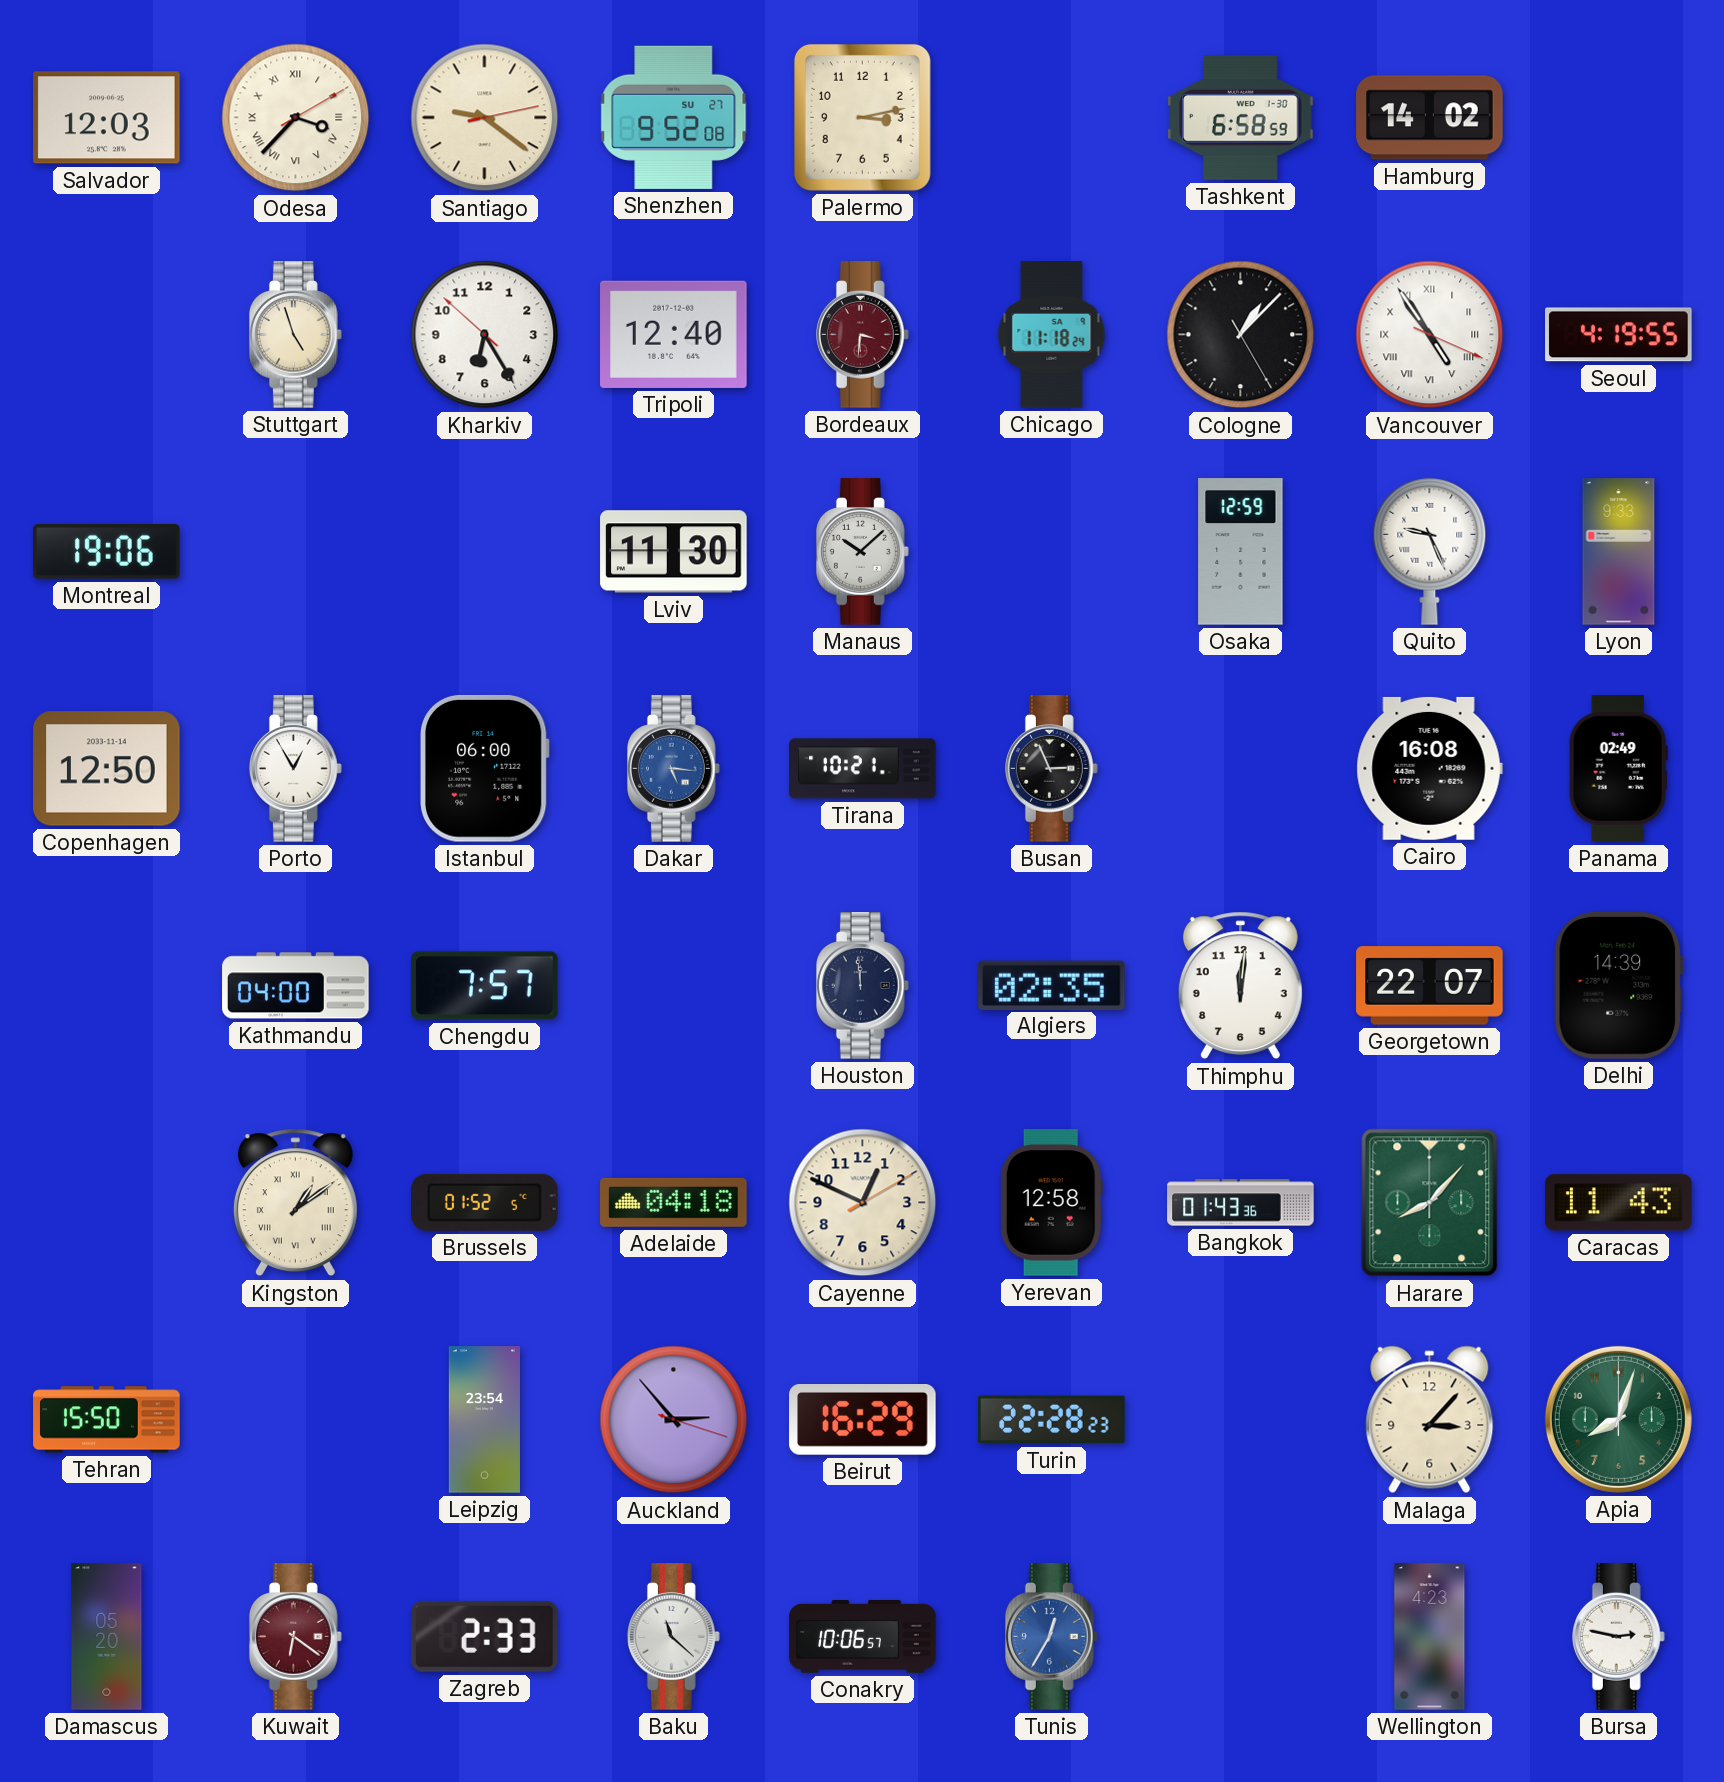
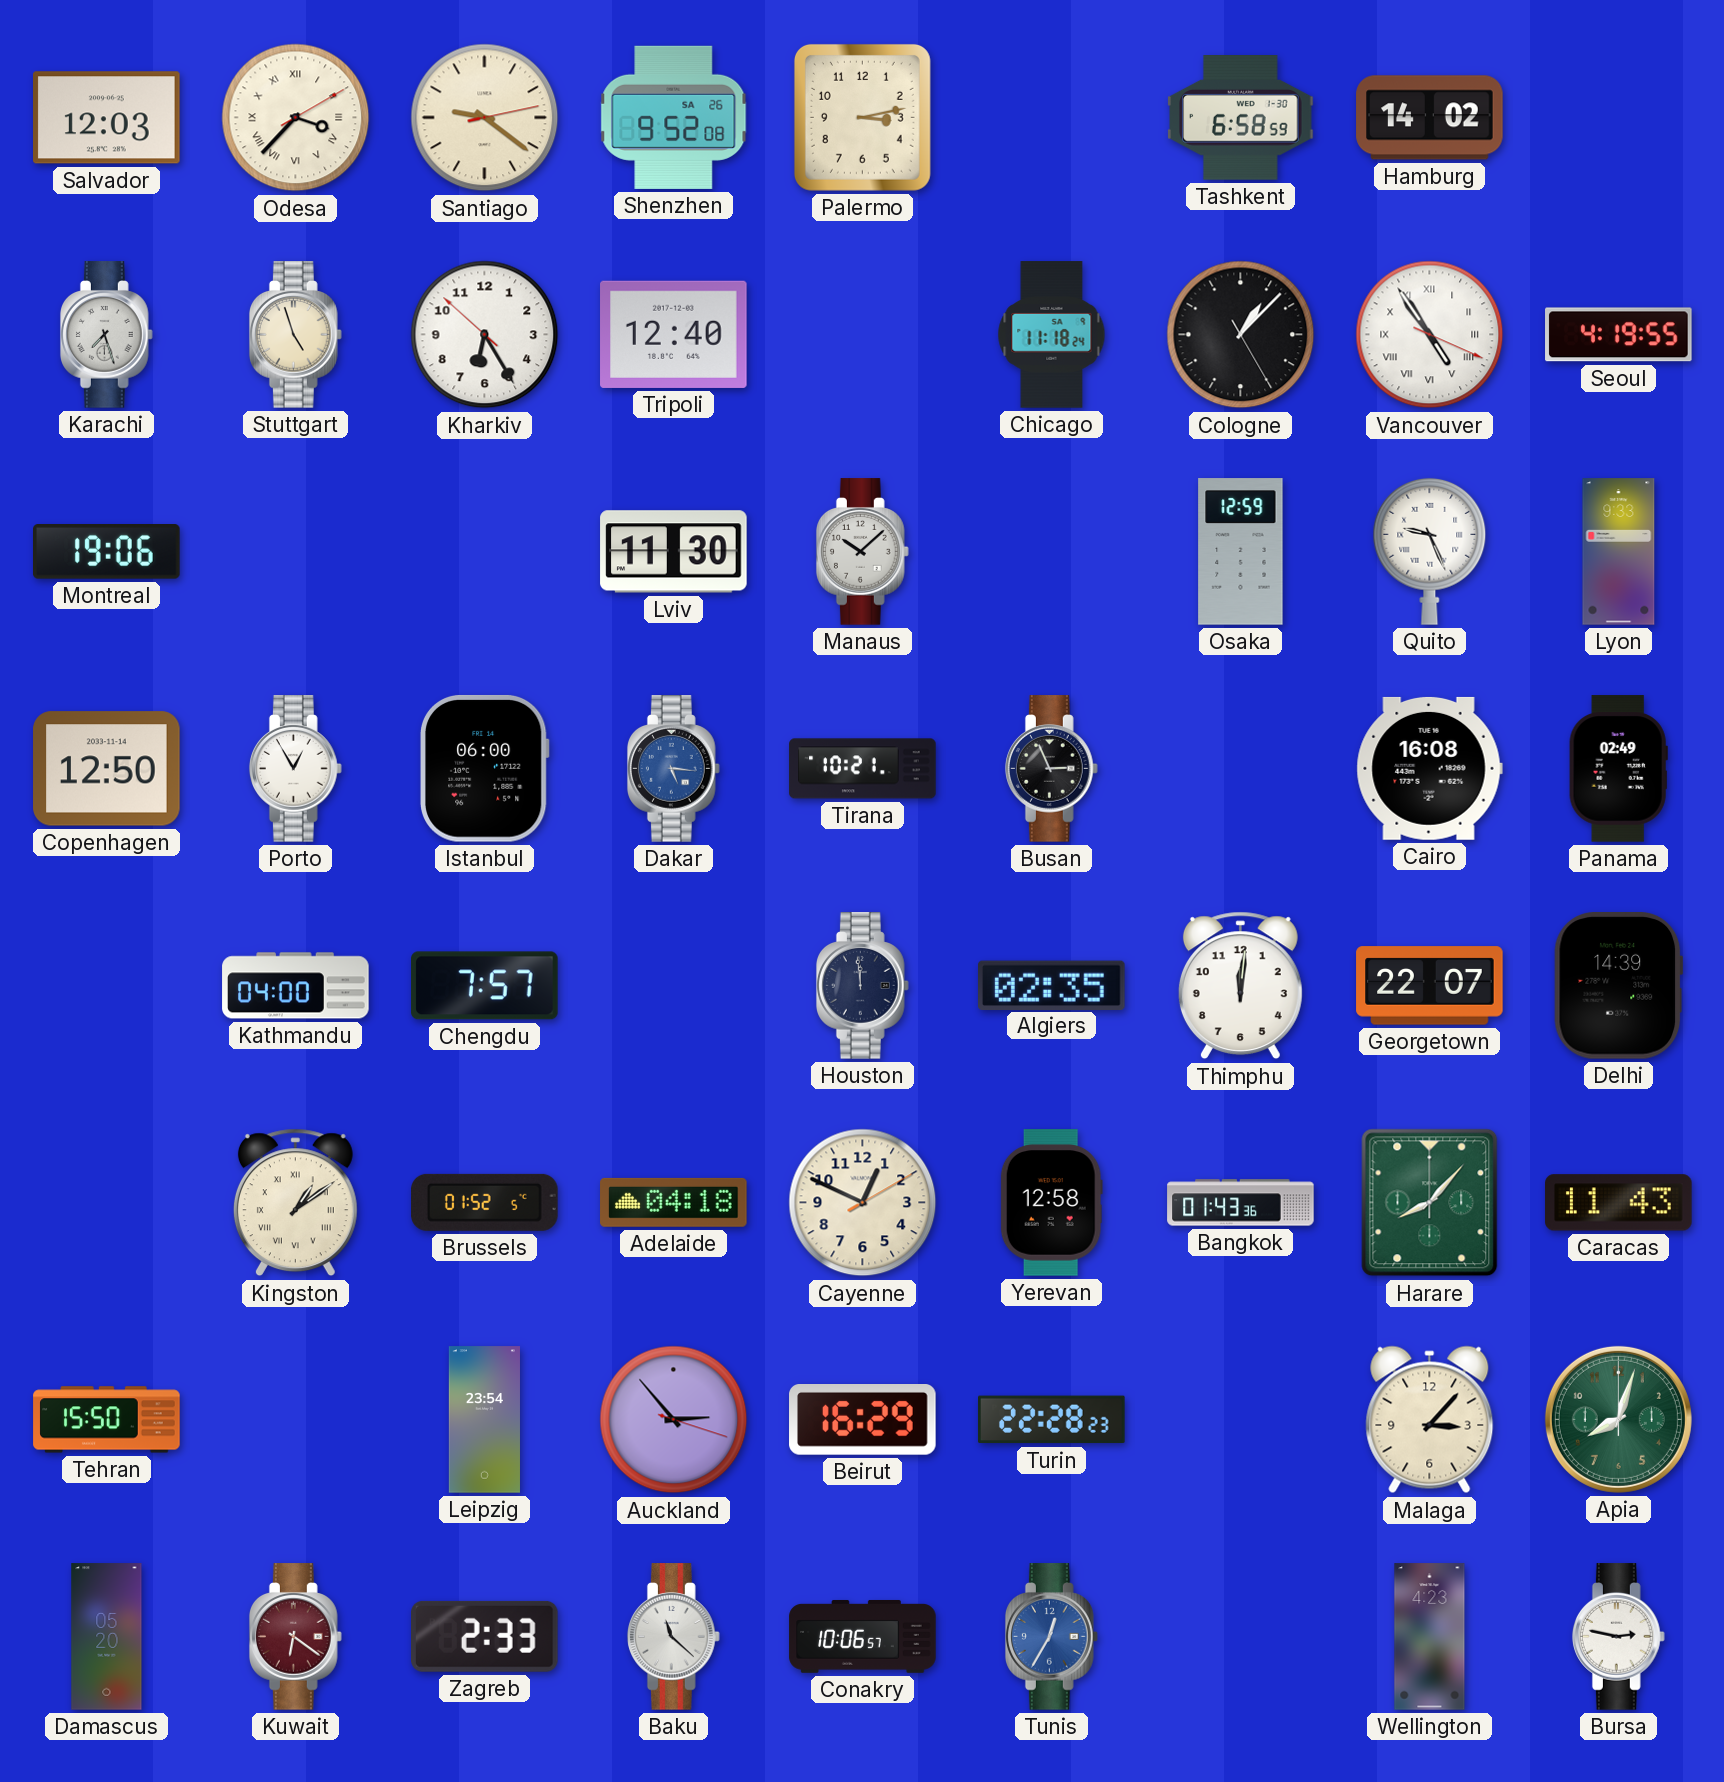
Shenzhen date: SU 27 -> SA 26 (674, 117)
Karachi: none -> 7:27 (106, 335)
Bordeaux: 3:31 -> none (862, 335)
